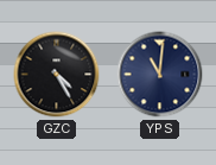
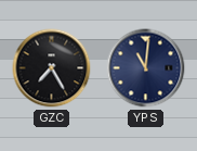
GZC: 4:25 -> 7:25 (52, 68)
